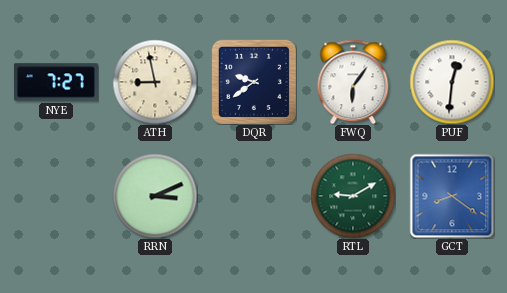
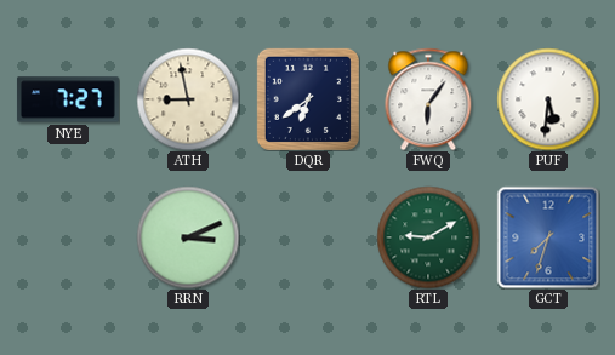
DQR: 9:39 -> 6:39 (308, 99)
PUF: 12:31 -> 5:31 (548, 99)
GCT: 8:21 -> 7:33 (548, 237)
